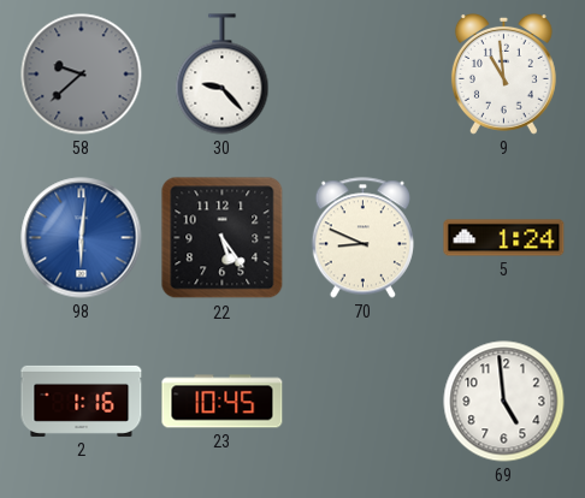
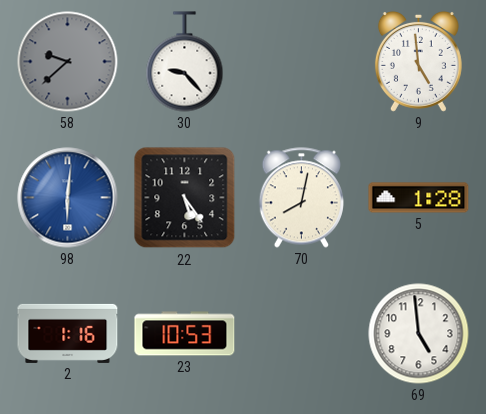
9: 10:59 -> 4:59 (418, 61)
70: 8:49 -> 8:02 (301, 198)
5: 1:24 -> 1:28 (419, 198)
23: 10:45 -> 10:53 (185, 334)
